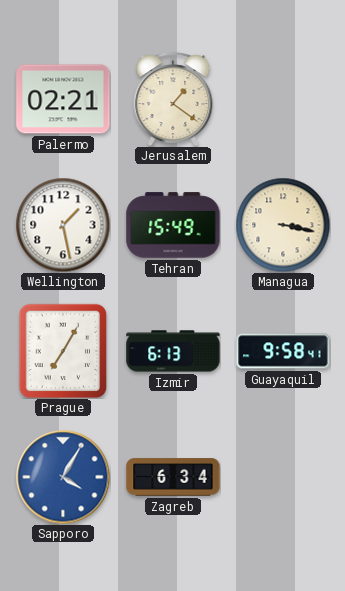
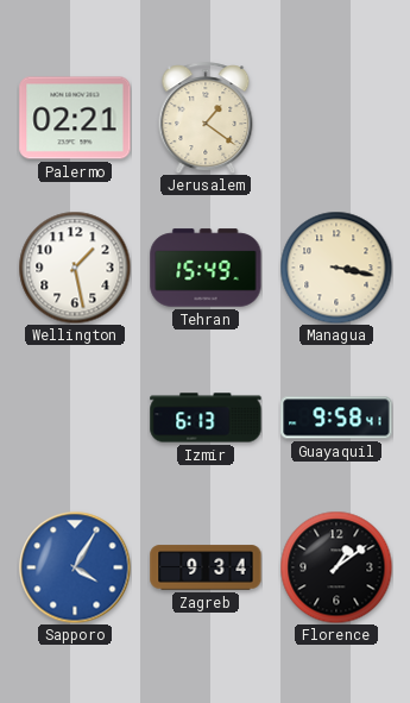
Prague: 7:05 -> none (63, 351)
Zagreb: 6:34 -> 9:34 (206, 567)
Florence: none -> 1:09 (336, 567)
